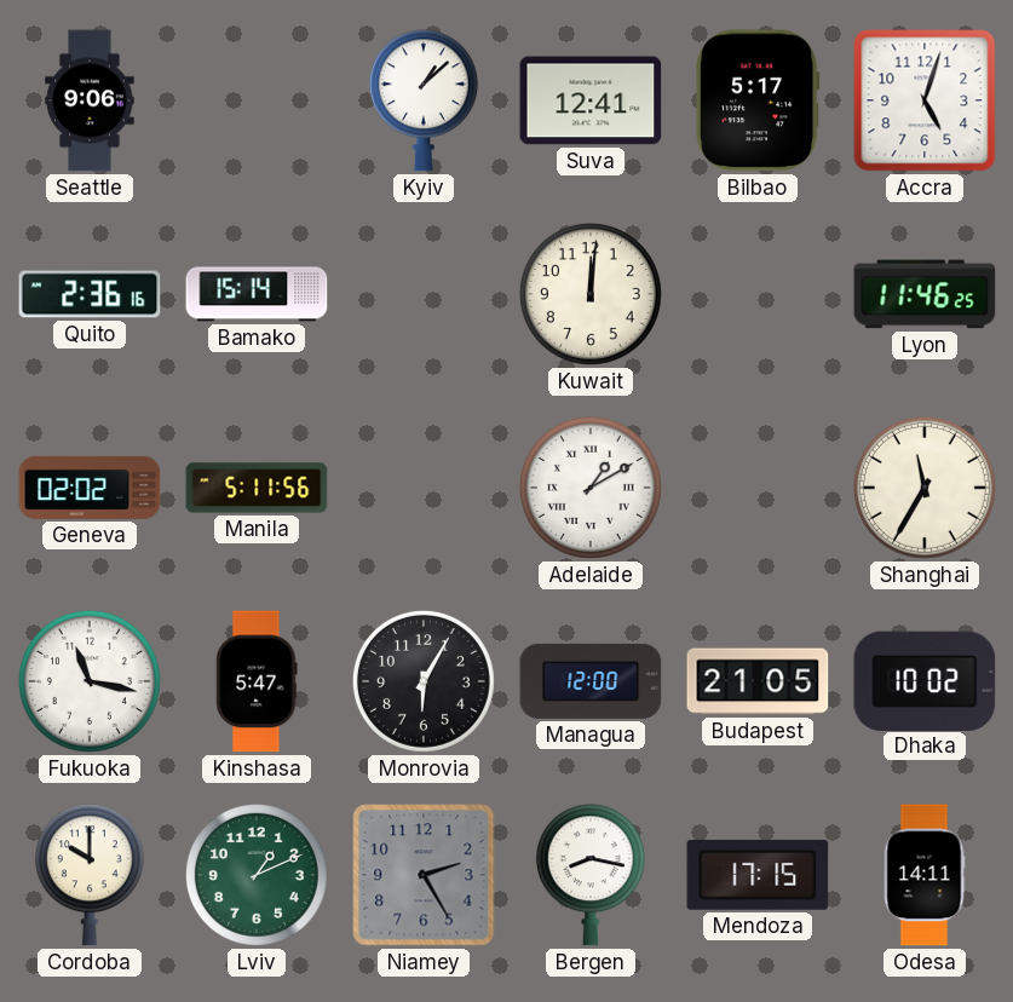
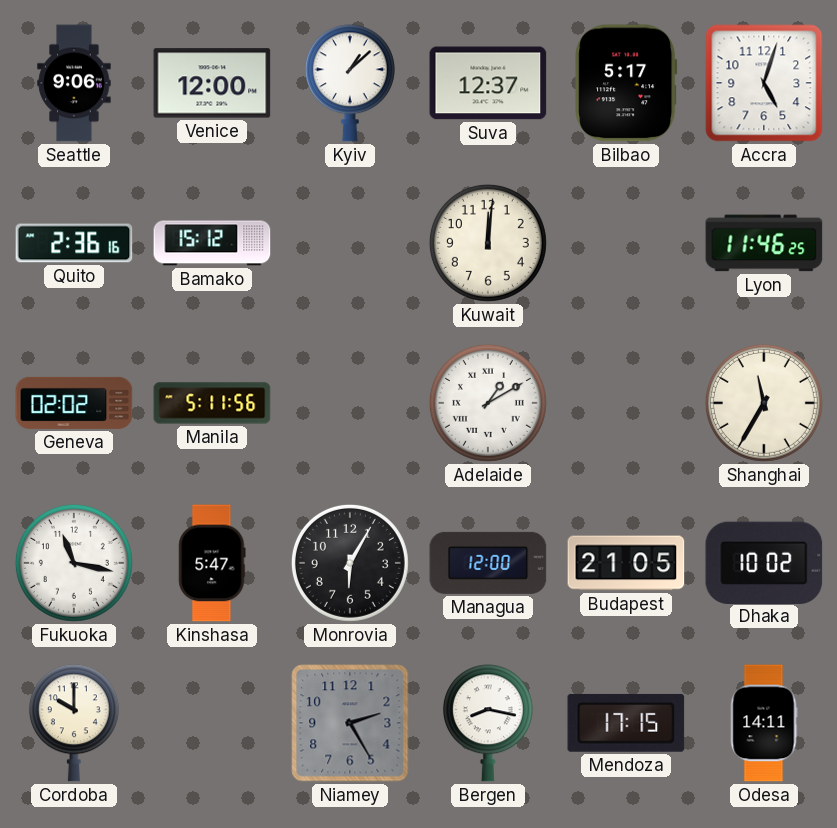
Venice: none -> 12:00 (212, 83)
Suva: 12:41 -> 12:37 (488, 83)
Bamako: 15:14 -> 15:12 (212, 243)
Lviv: 1:11 -> none (257, 875)
